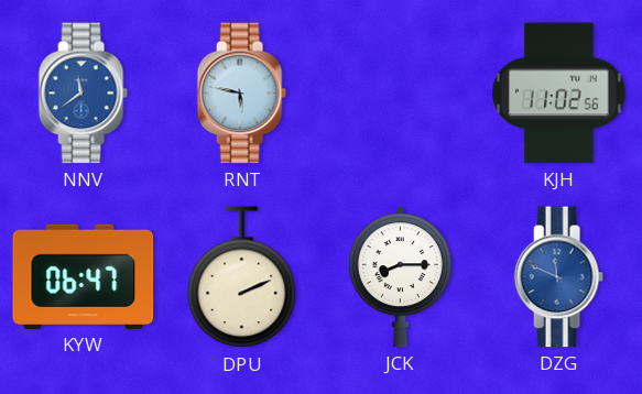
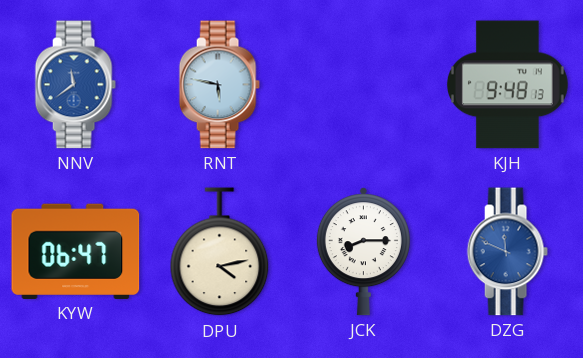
KJH: 11:02 -> 9:48 (507, 85)
DPU: 2:11 -> 4:13 (220, 252)
